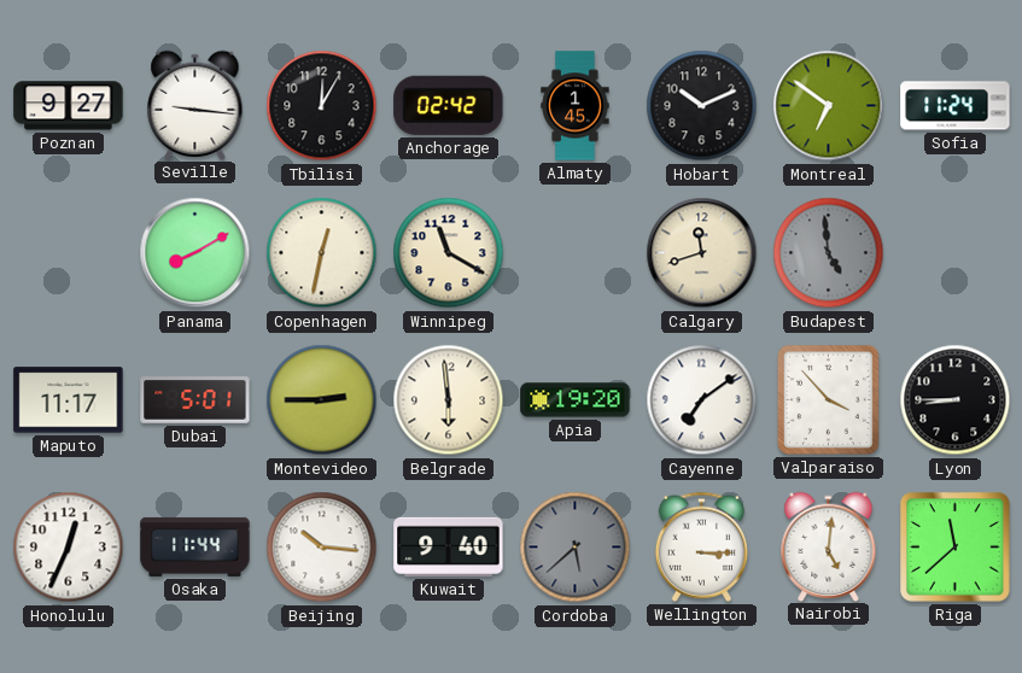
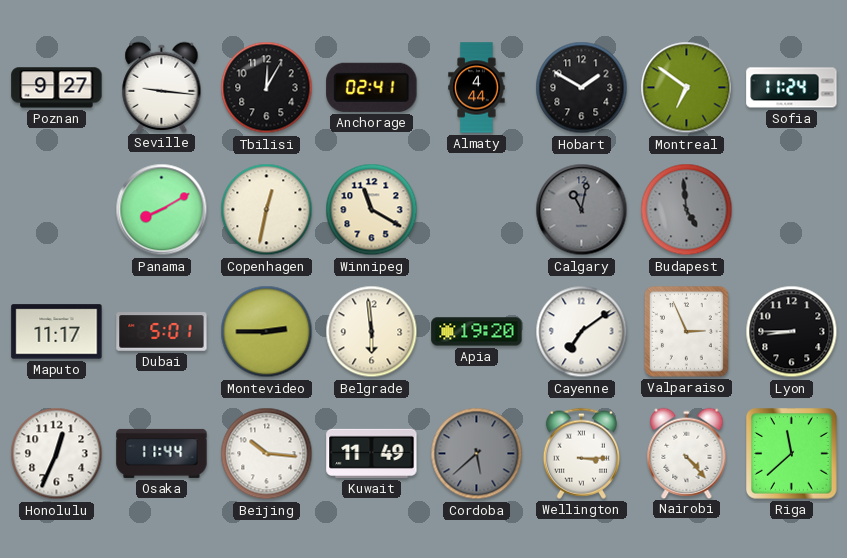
Anchorage: 02:42 -> 02:41 (372, 87)
Almaty: 1:45 -> 4:44 (477, 88)
Hobart: 10:11 -> 1:50 (582, 88)
Calgary: 11:42 -> 11:02 (582, 210)
Calgary dial: cream -> grey (582, 210)
Valparaiso: 3:53 -> 2:56 (686, 331)
Kuwait: 9:40 -> 11:49 (372, 453)
Nairobi: 5:01 -> 4:23 (687, 453)
